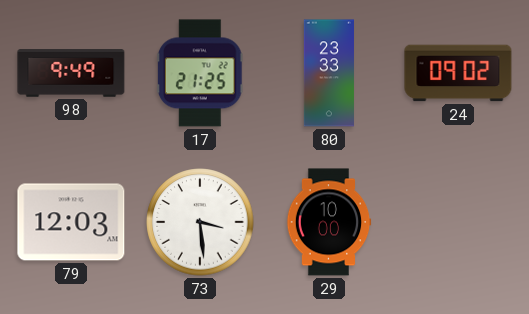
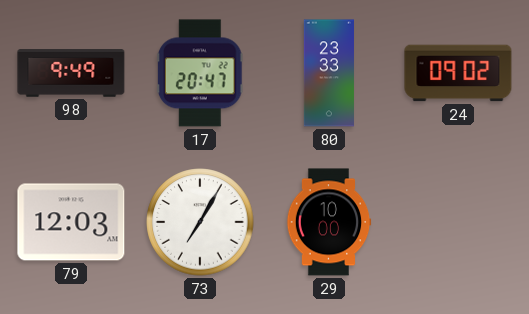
17: 21:25 -> 20:47 (200, 73)
73: 3:29 -> 7:05 (200, 222)
